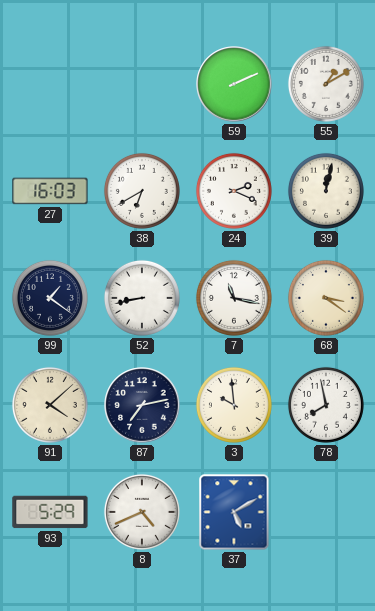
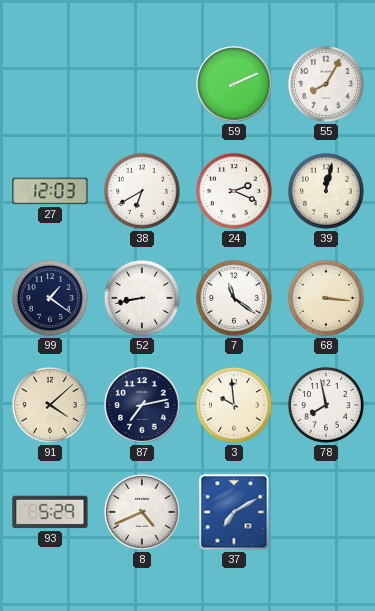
55: 1:10 -> 8:05 (326, 84)
27: 16:03 -> 12:03 (50, 191)
7: 11:17 -> 11:21 (234, 298)
68: 3:21 -> 3:16 (326, 298)
37: 5:10 -> 7:10 (234, 512)
